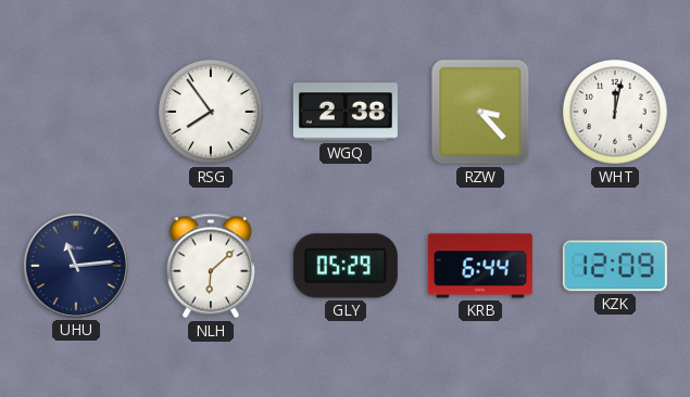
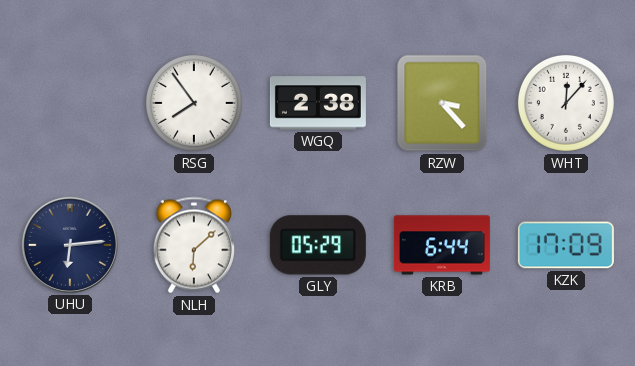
WHT: 12:02 -> 12:07 (566, 103)
UHU: 11:14 -> 6:14 (70, 245)
KZK: 12:09 -> 17:09 (566, 245)
